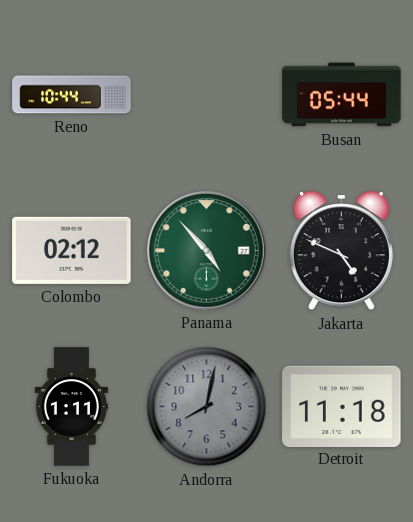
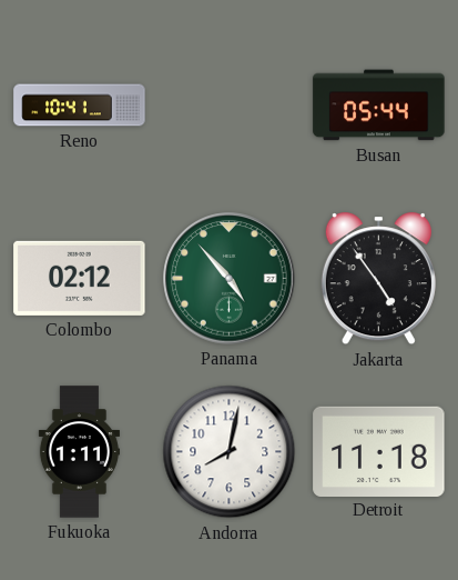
Reno: 10:44 -> 10:41 (80, 106)
Jakarta: 4:49 -> 4:54 (378, 279)
Andorra dial: grey -> white (230, 452)
